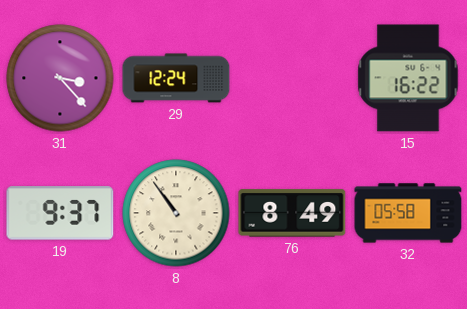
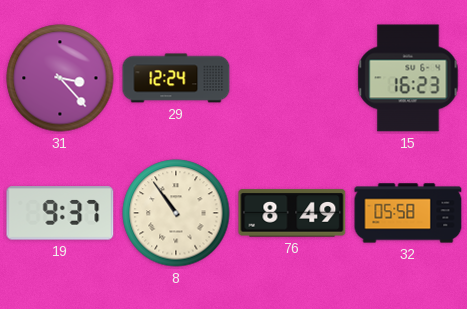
15: 16:22 -> 16:23 (408, 78)
